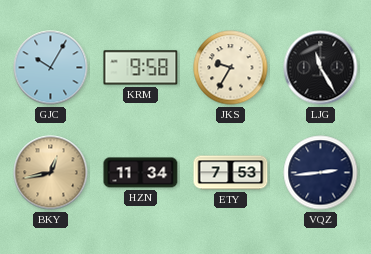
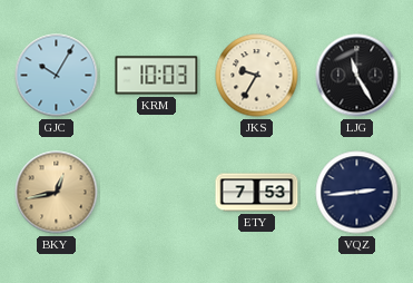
KRM: 9:58 -> 10:03 (157, 76)
HZN: 11:34 -> none (141, 173)
